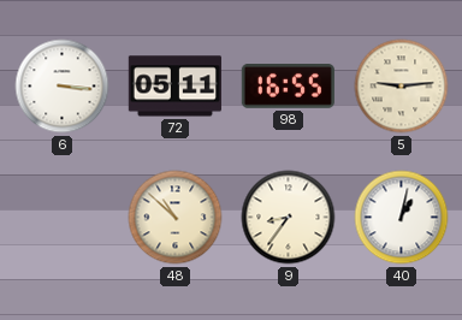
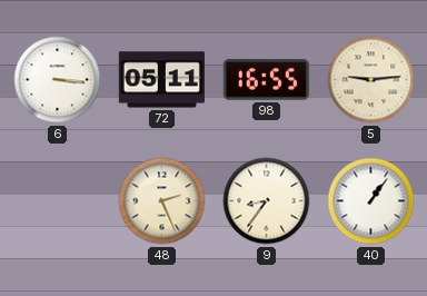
48: 10:52 -> 2:26 (162, 201)
40: 1:02 -> 1:06 (371, 201)
